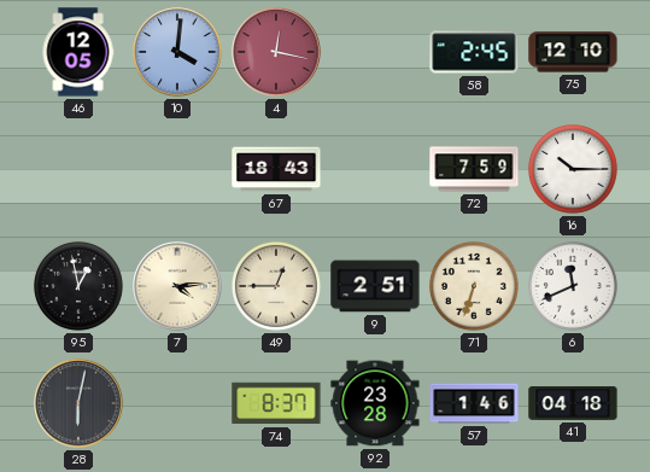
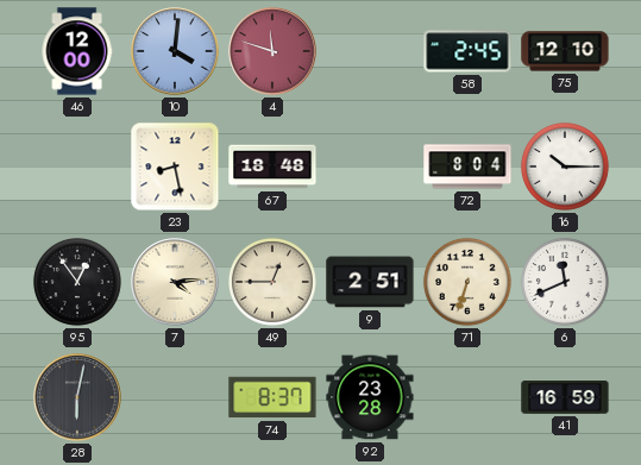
46: 12:05 -> 12:00 (77, 51)
4: 12:17 -> 11:48 (272, 51)
23: none -> 8:28 (175, 166)
67: 18:43 -> 18:48 (272, 166)
72: 7:59 -> 8:04 (467, 166)
95: 12:58 -> 12:54 (77, 282)
57: 1:46 -> none (474, 403)
41: 04:18 -> 16:59 (565, 398)
